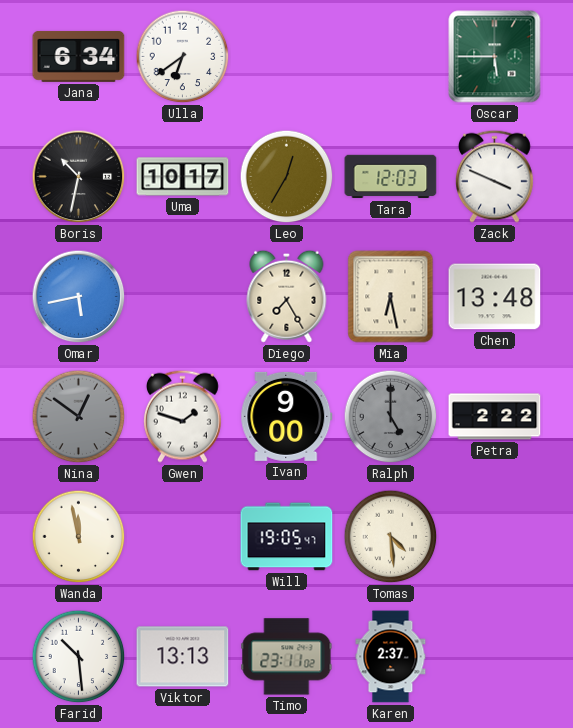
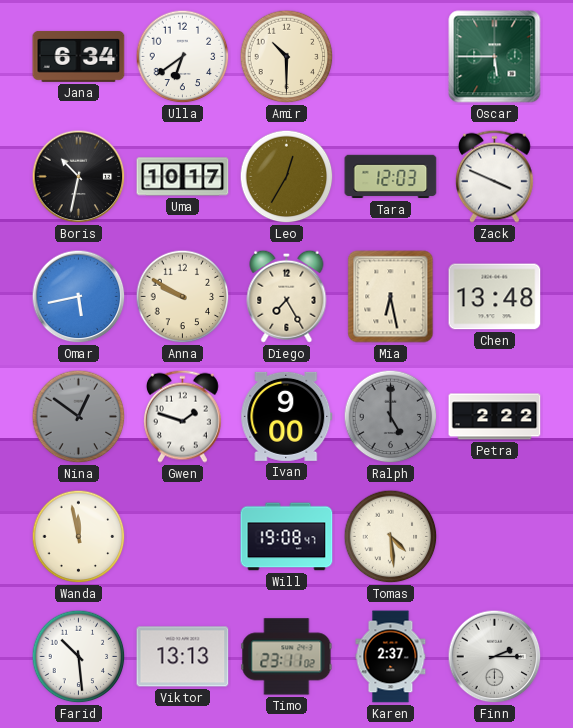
Amir: none -> 10:30 (287, 57)
Anna: none -> 9:50 (183, 297)
Will: 19:05 -> 19:08 (287, 537)
Finn: none -> 2:15 (495, 657)
